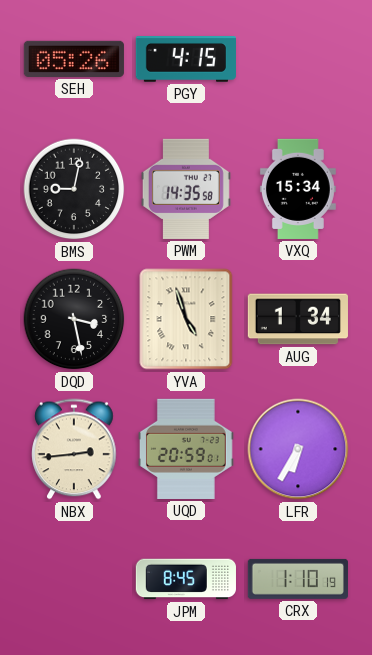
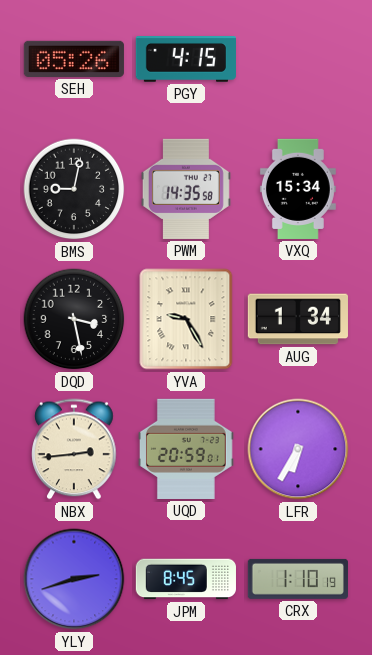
YVA: 4:57 -> 9:25 (186, 319)
YLY: none -> 2:42 (74, 579)
